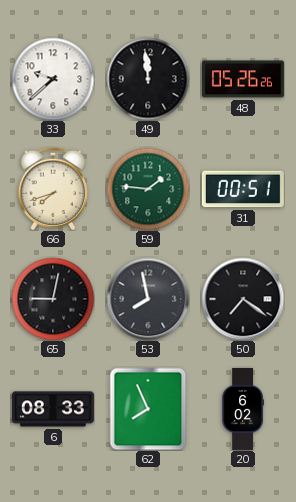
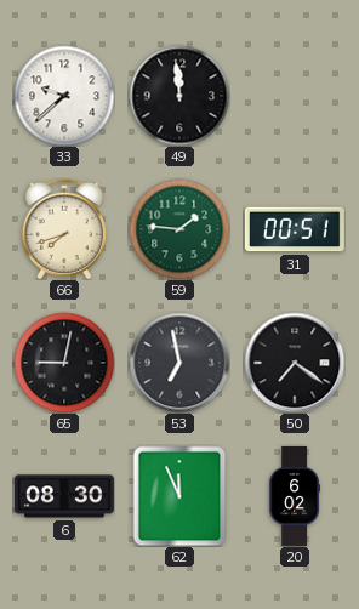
48: 05:26 -> none (243, 79)
53: 7:58 -> 6:58 (180, 363)
6: 08:33 -> 08:30 (64, 496)
62: 7:56 -> 11:56 (180, 496)
